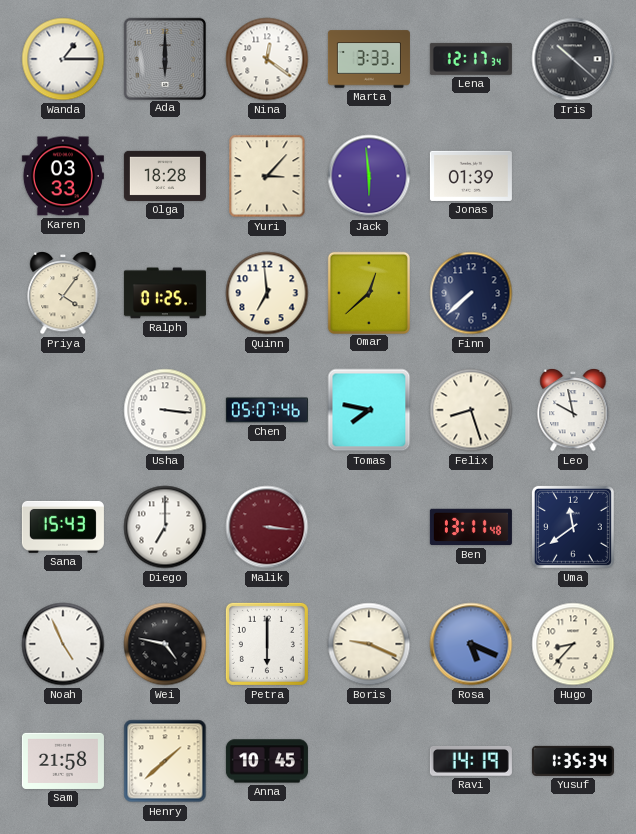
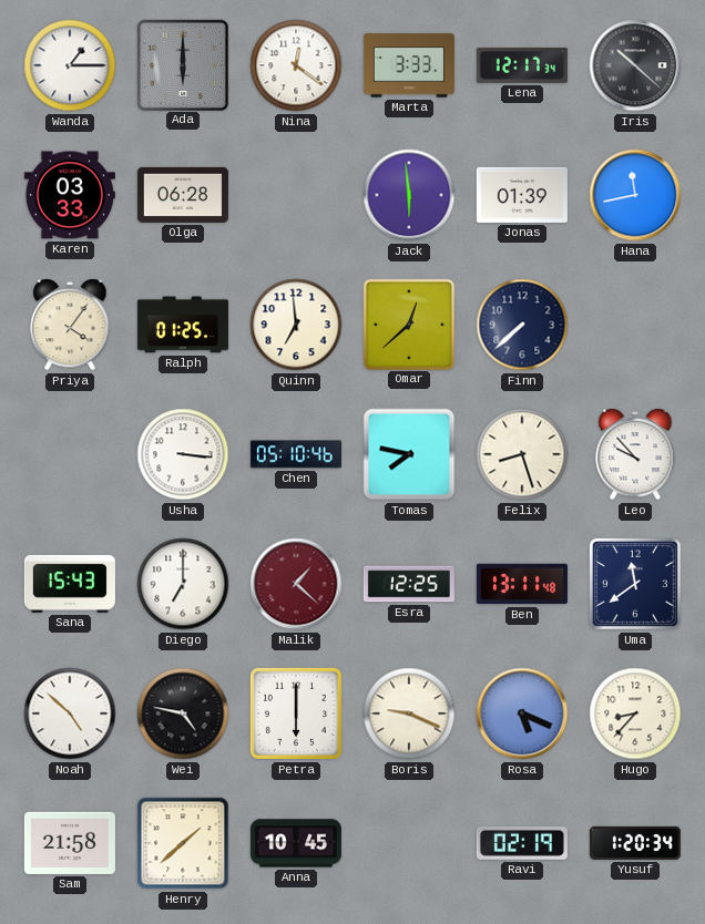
Olga: 18:28 -> 06:28 (183, 195)
Yuri: 3:07 -> none (267, 176)
Hana: none -> 11:43 (635, 195)
Chen: 05:07 -> 05:10 (296, 454)
Leo: 9:58 -> 9:53 (635, 455)
Malik: 3:16 -> 1:22 (296, 584)
Esra: none -> 12:25 (409, 584)
Noah: 4:56 -> 4:52 (70, 713)
Ravi: 14:19 -> 02:19 (522, 843)
Yusuf: 1:35 -> 1:20 (635, 843)
